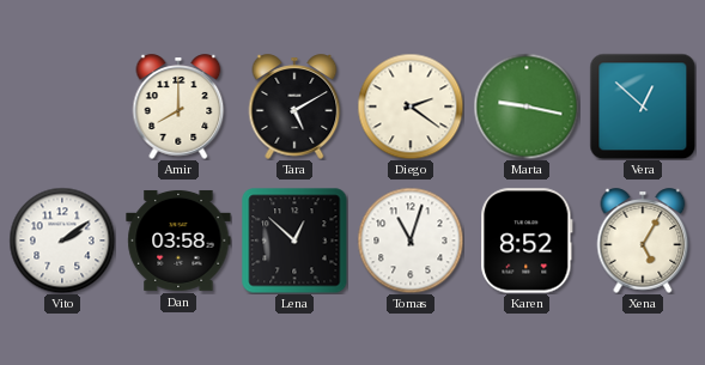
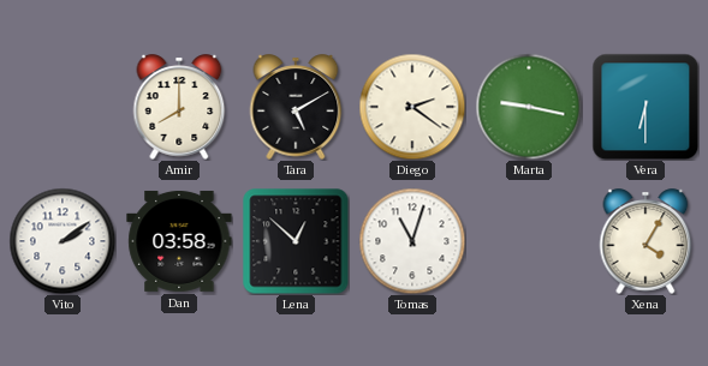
Vera: 12:52 -> 6:30 (645, 107)
Karen: 8:52 -> none (527, 241)
Xena: 5:05 -> 4:05 (645, 241)
